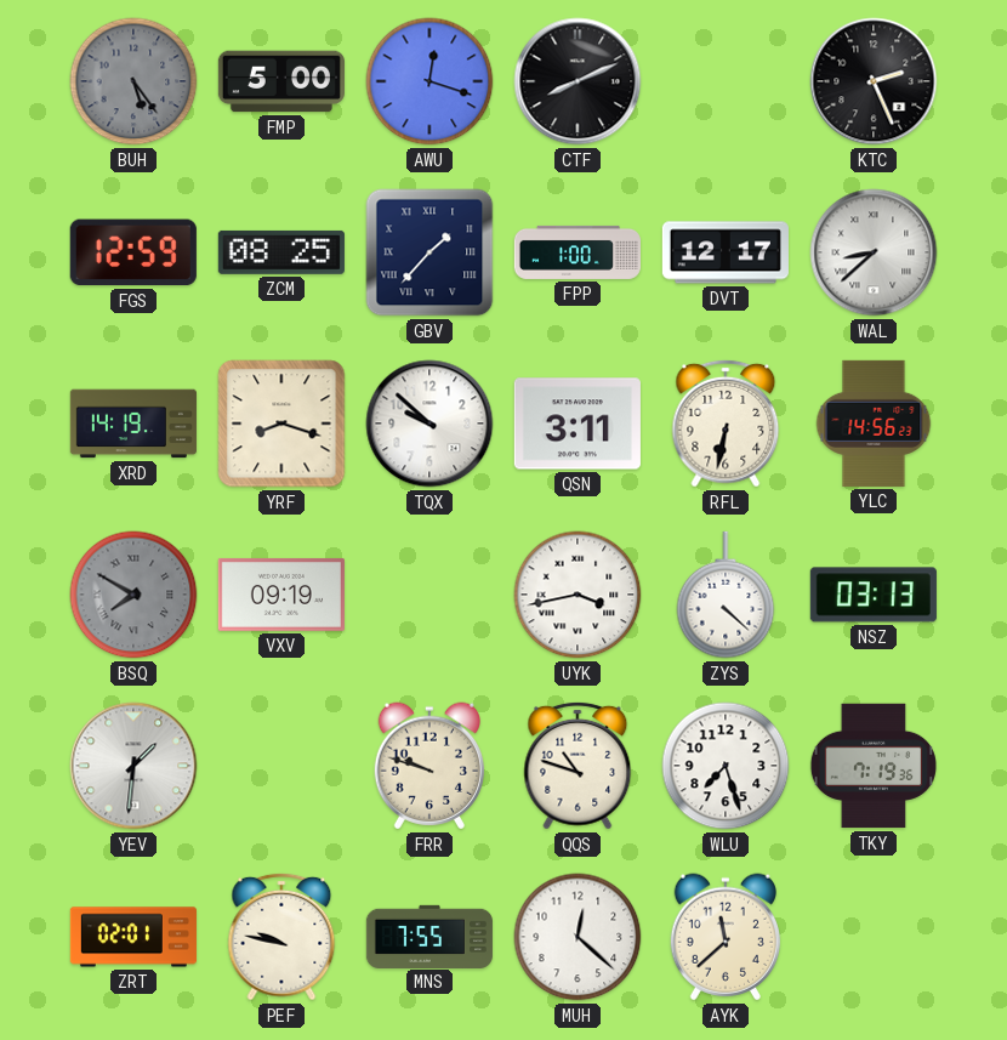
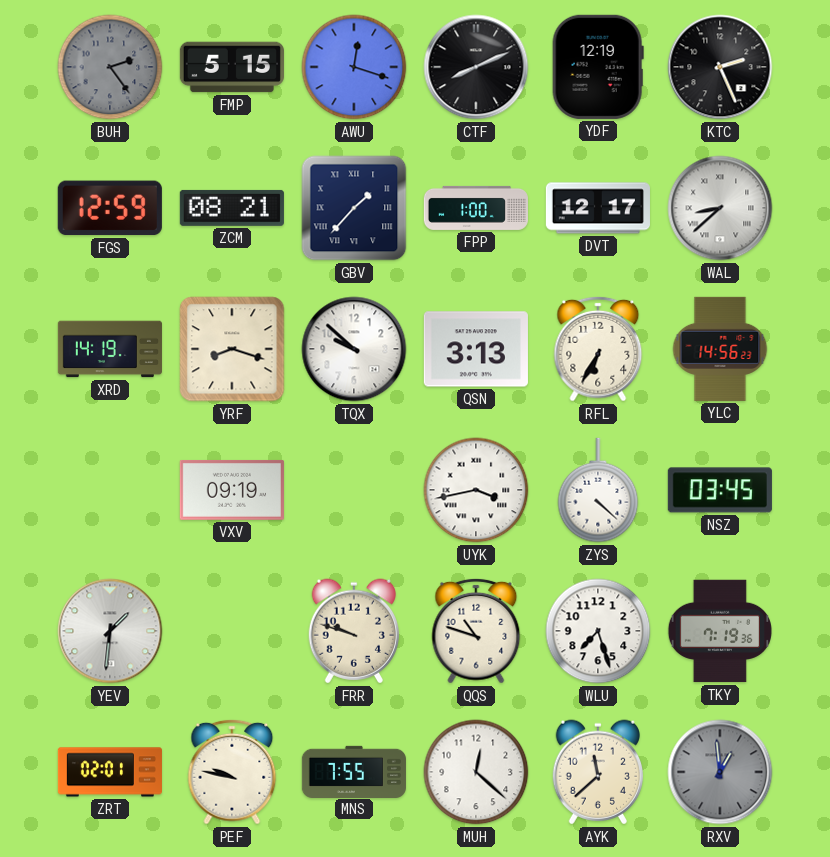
BUH: 5:24 -> 2:24 (110, 67)
FMP: 5:00 -> 5:15 (232, 67)
YDF: none -> 12:19 (598, 67)
ZCM: 08:25 -> 08:21 (232, 208)
QSN: 3:11 -> 3:13 (476, 349)
RFL: 6:32 -> 6:35 (598, 349)
BSQ: 7:50 -> none (133, 595)
NSZ: 03:13 -> 03:45 (720, 490)
RXV: none -> 12:59 (720, 772)
